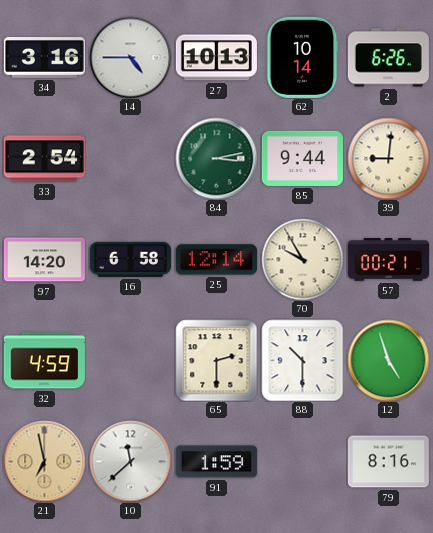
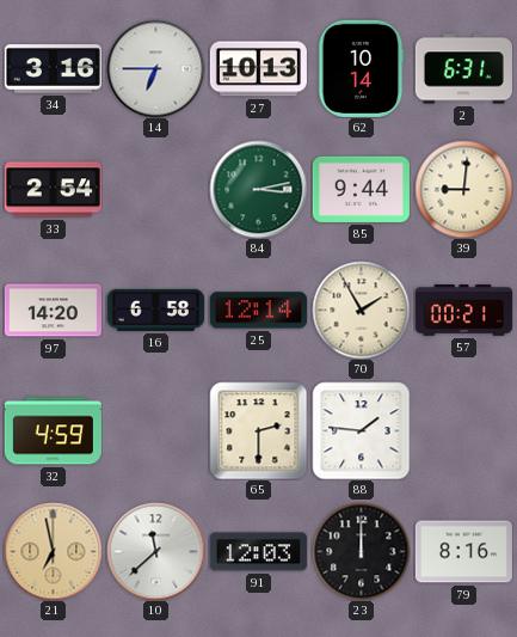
14: 4:45 -> 6:45 (155, 68)
2: 6:26 -> 6:31 (463, 69)
70: 9:55 -> 1:55 (361, 310)
88: 10:30 -> 1:46 (361, 430)
12: 4:57 -> none (388, 360)
91: 1:59 -> 12:03 (258, 552)
23: none -> 12:00 (361, 551)
